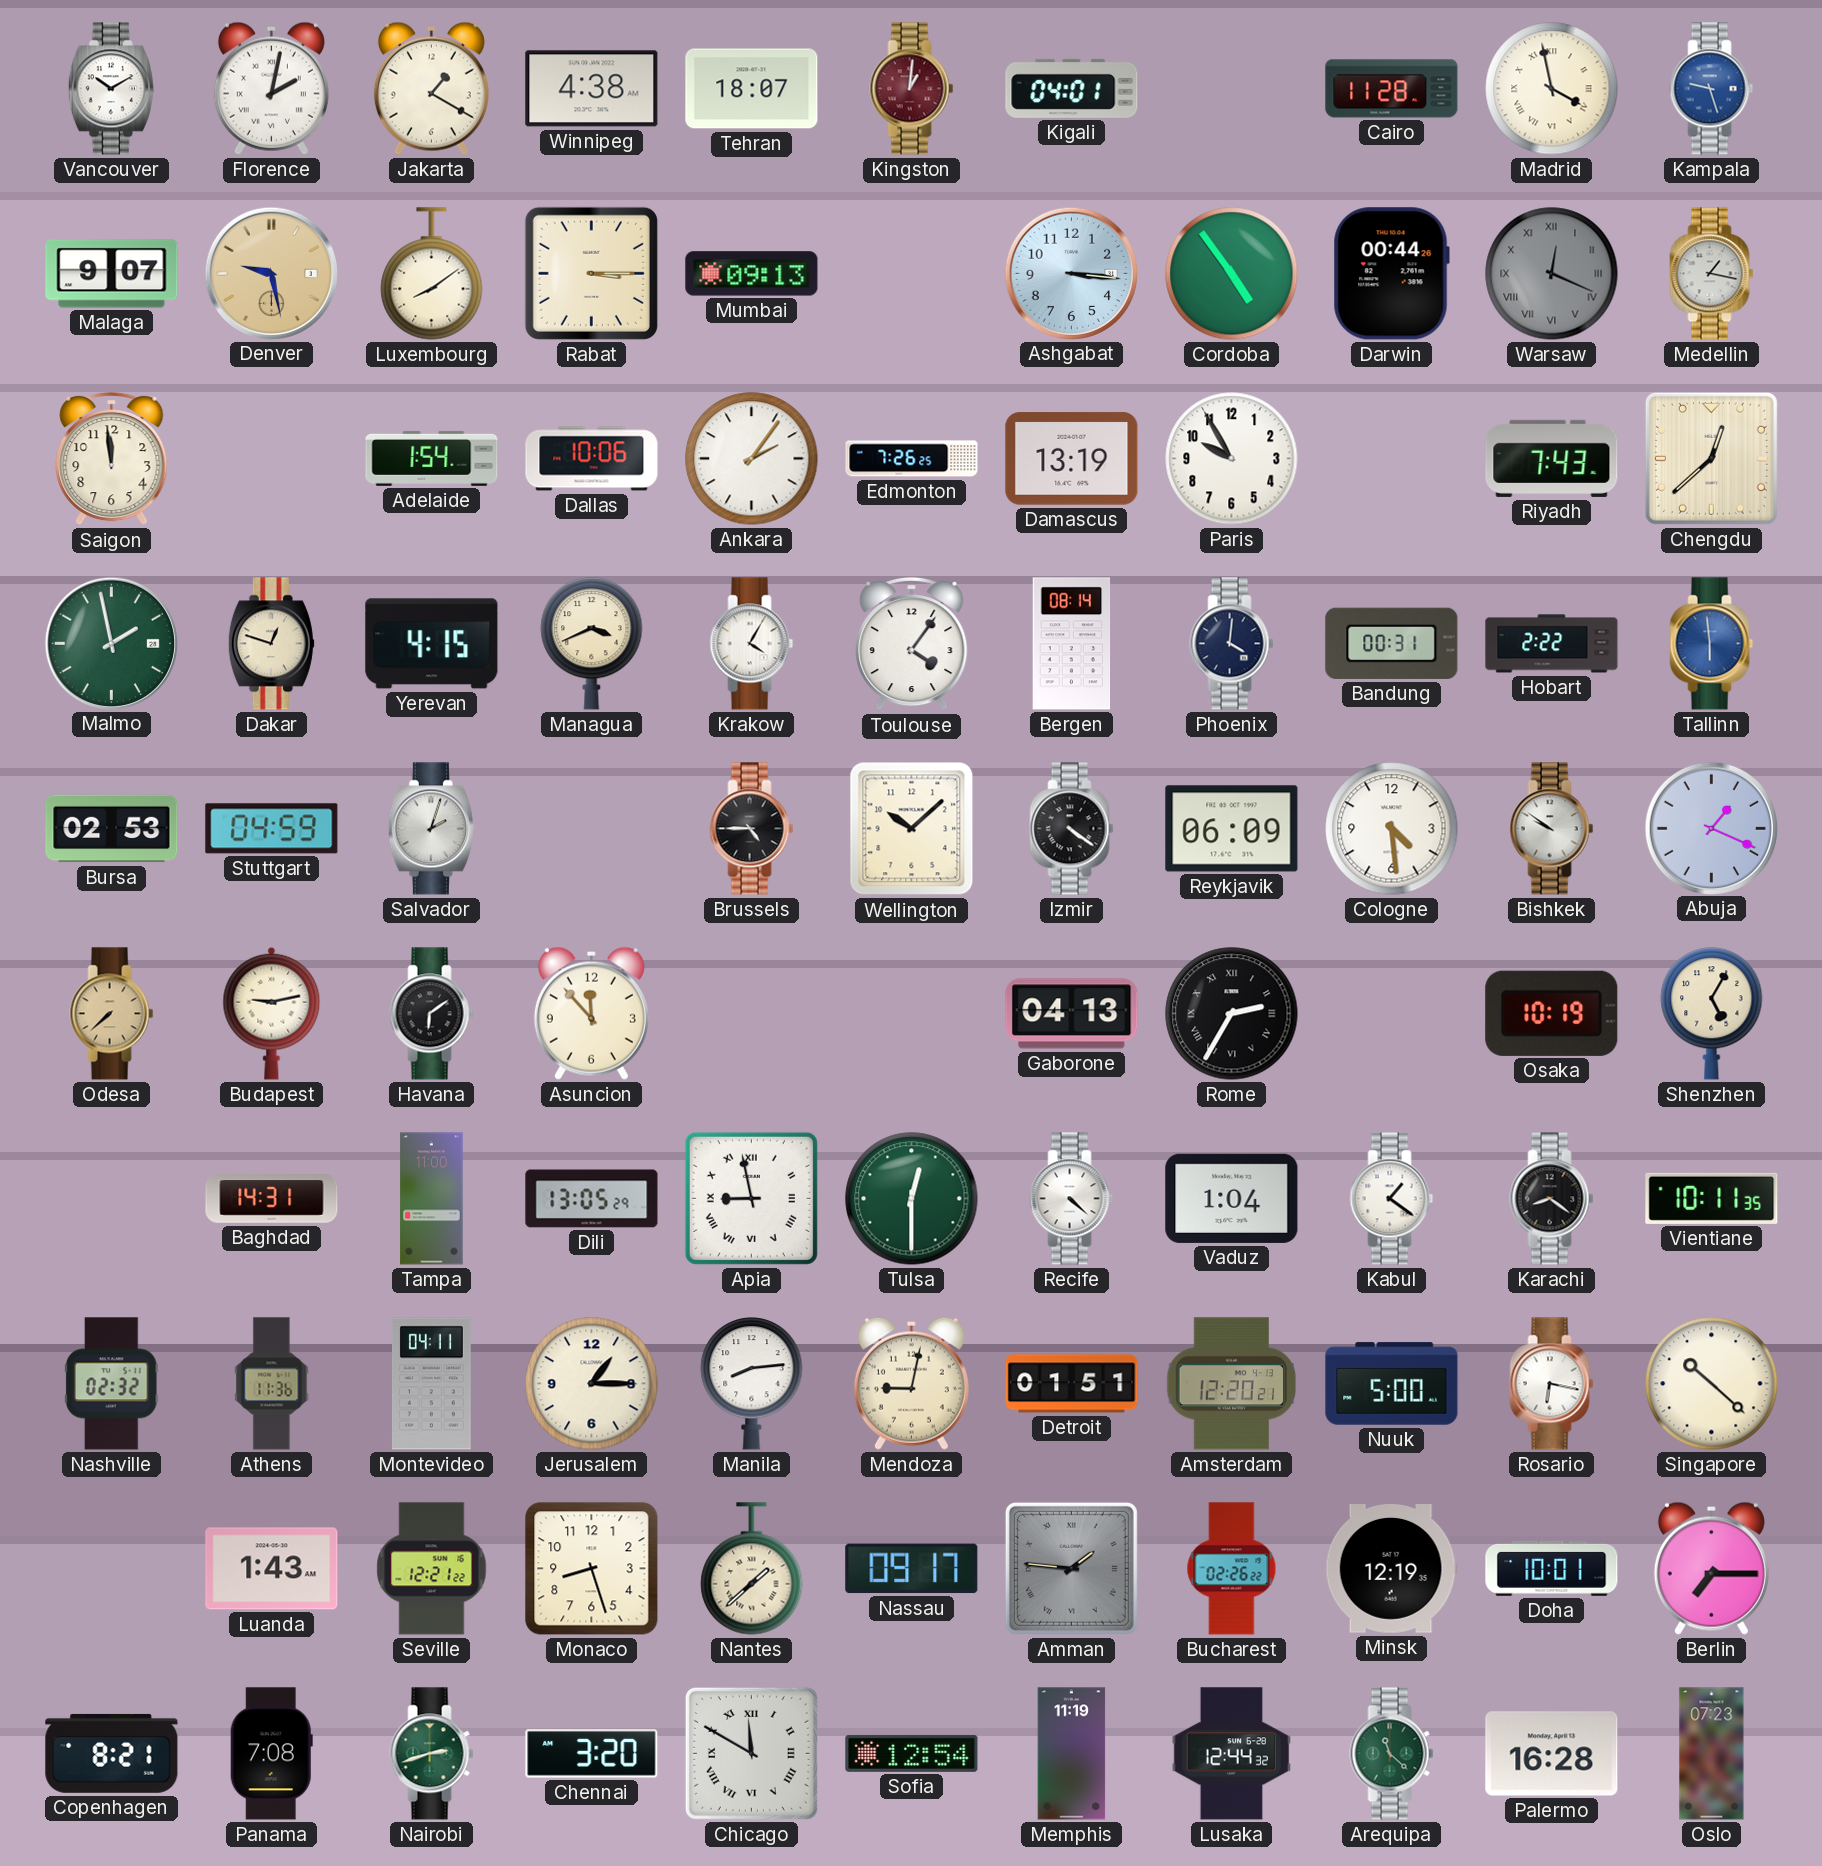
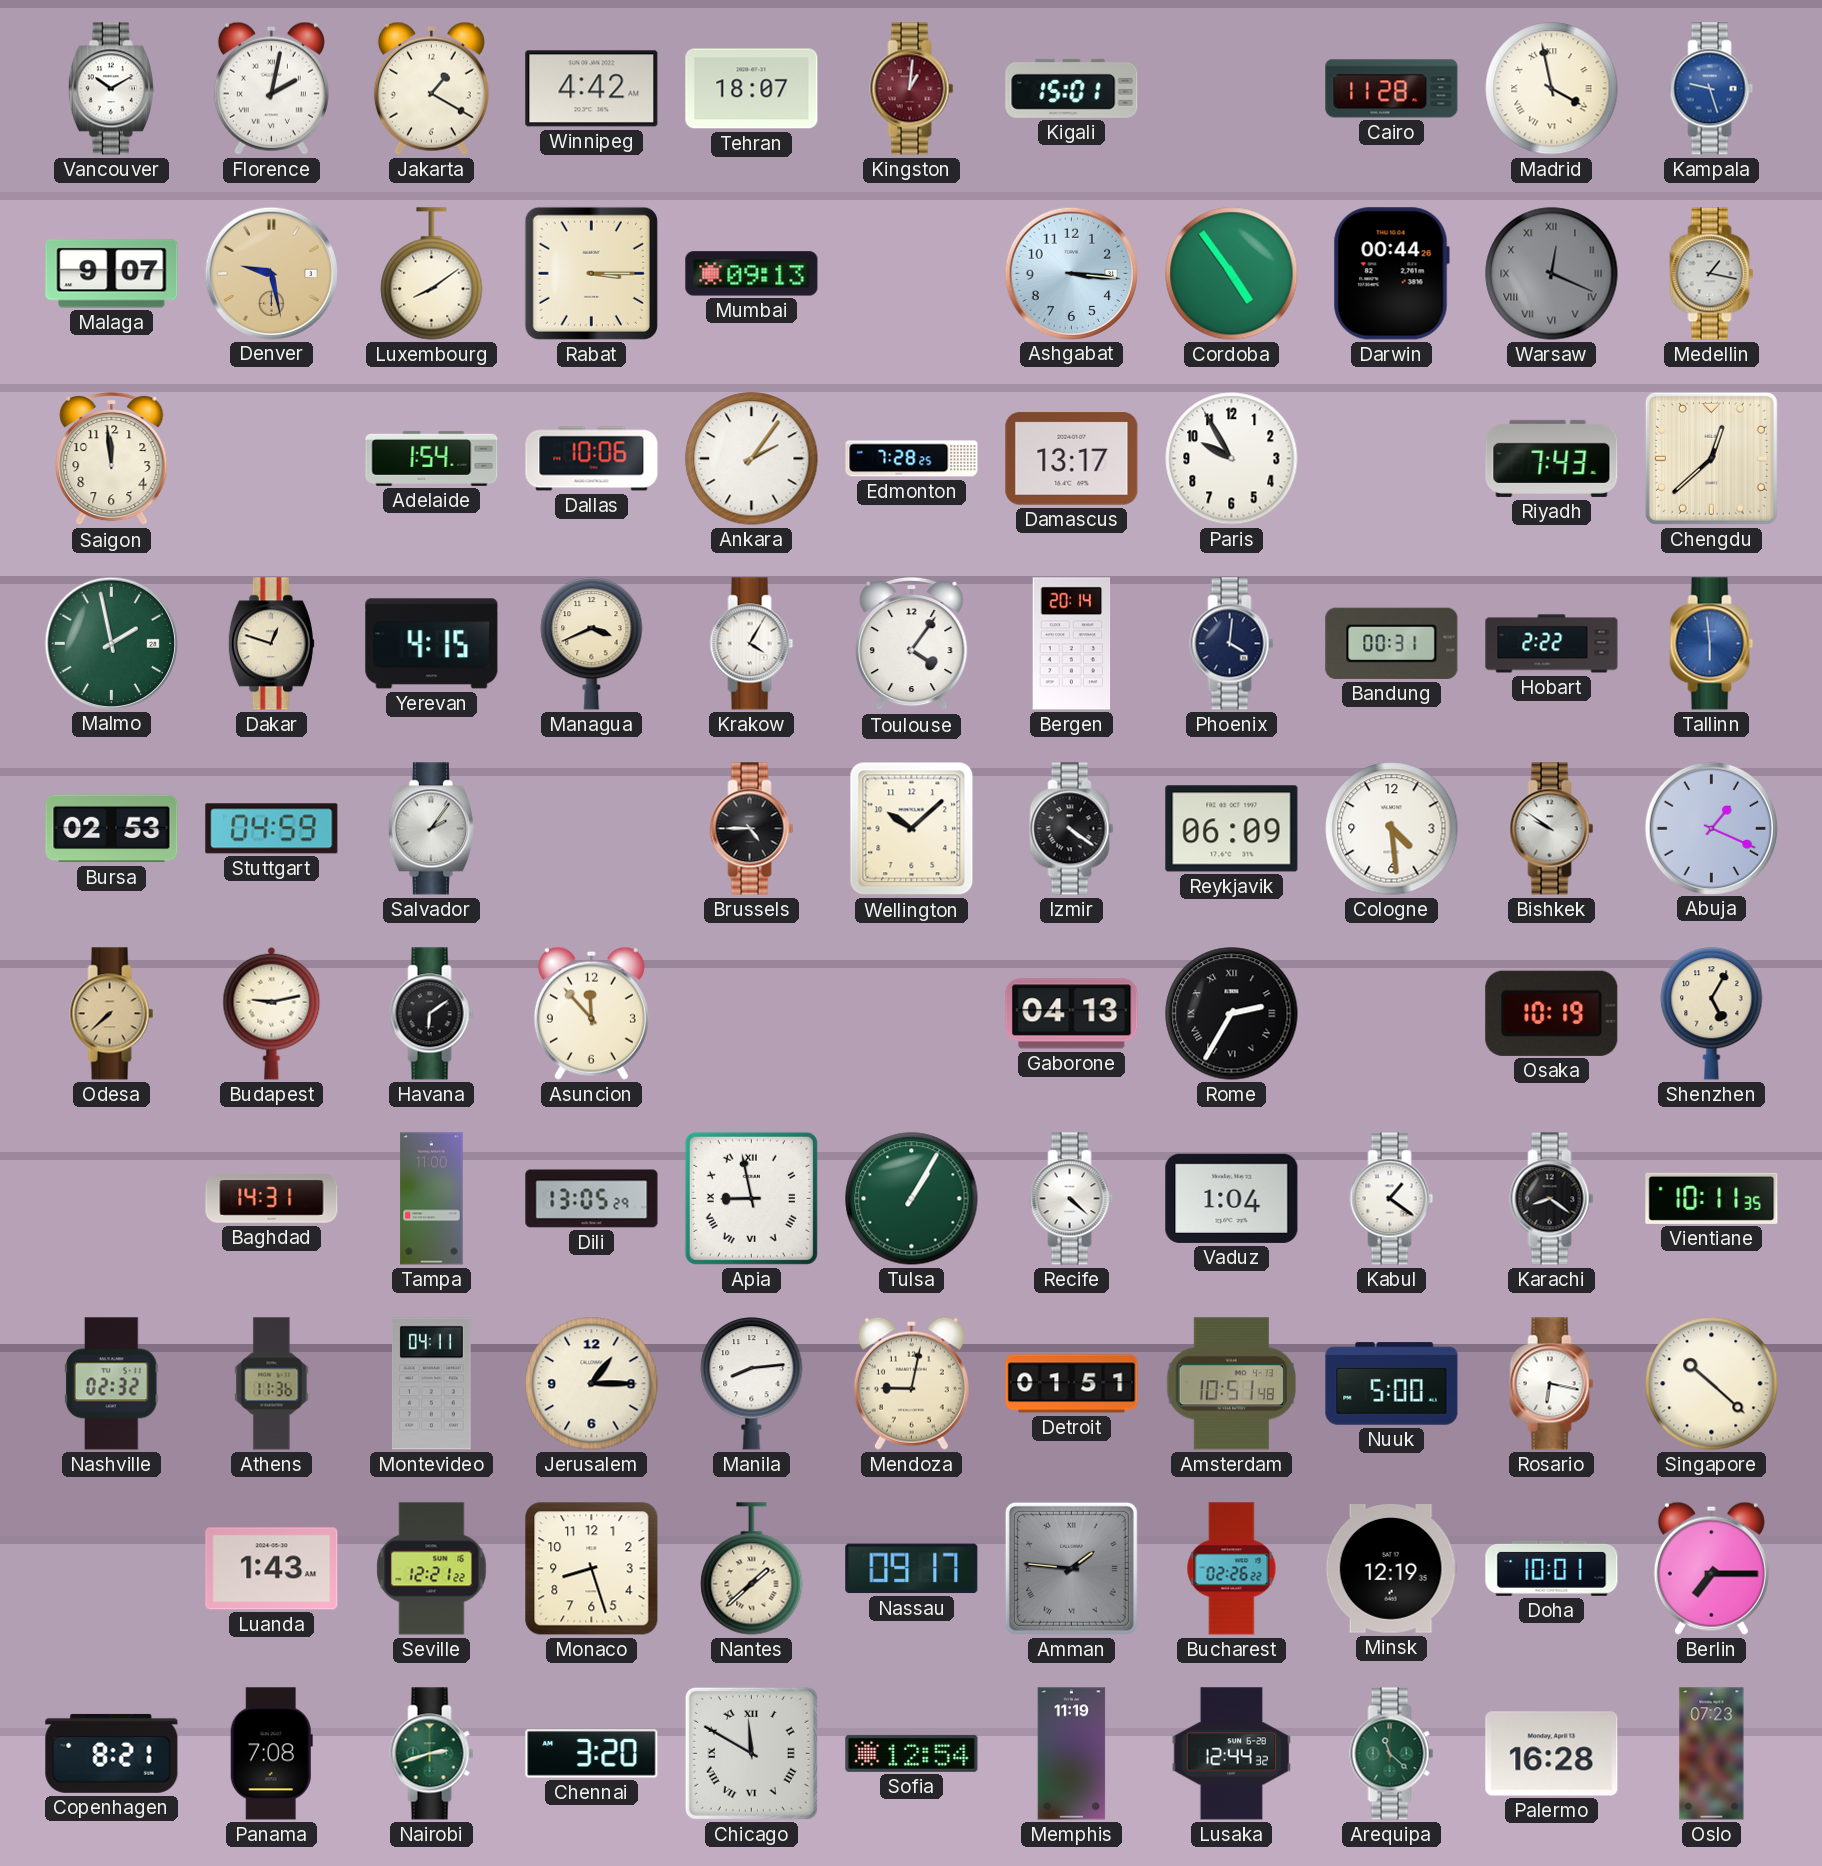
Winnipeg: 4:38 -> 4:42 (592, 89)
Kigali: 04:01 -> 15:01 (1072, 88)
Edmonton: 7:26 -> 7:28 (912, 459)
Damascus: 13:19 -> 13:17 (1072, 459)
Bergen: 08:14 -> 20:14 (1072, 644)
Salvador: 2:03 -> 2:06 (431, 829)
Tulsa: 12:30 -> 1:05 (912, 1199)
Amsterdam: 12:20 -> 10:51 (1232, 1384)
